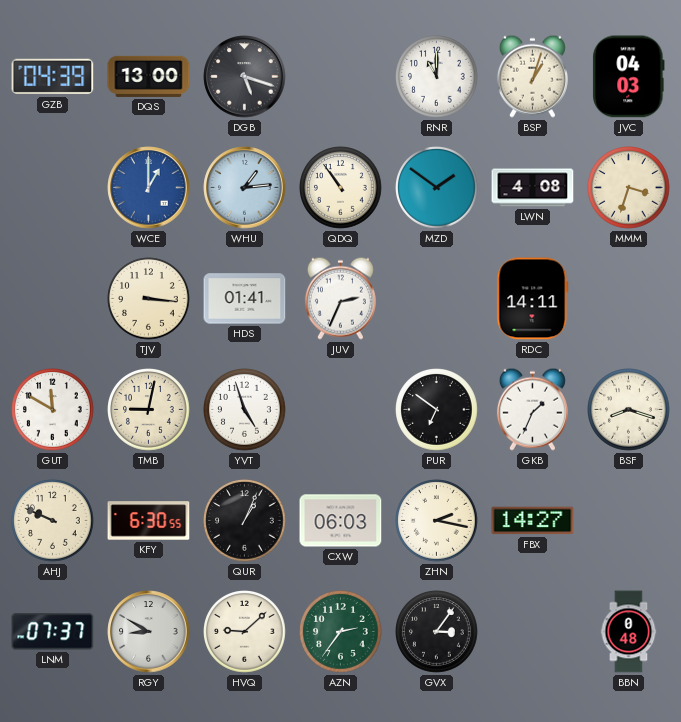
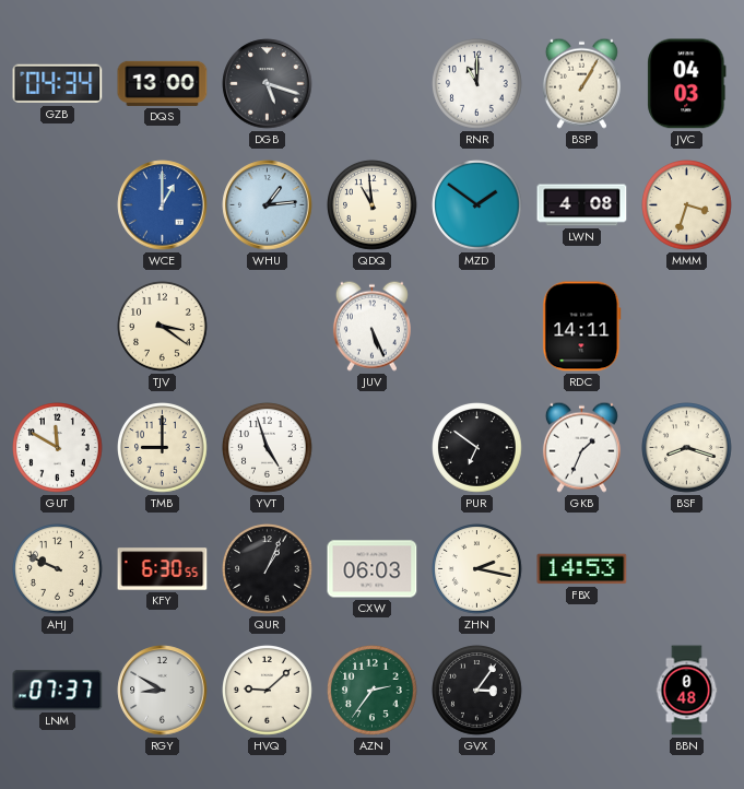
GZB: 04:39 -> 04:34 (58, 84)
BSP: 1:03 -> 1:05 (581, 83)
QDQ: 10:54 -> 10:59 (373, 205)
TJV: 3:16 -> 3:21 (163, 327)
HDS: 01:41 -> none (245, 299)
JUV: 2:34 -> 5:26 (371, 326)
TMB: 9:02 -> 9:00 (163, 448)
FBX: 14:27 -> 14:53 (582, 569)
